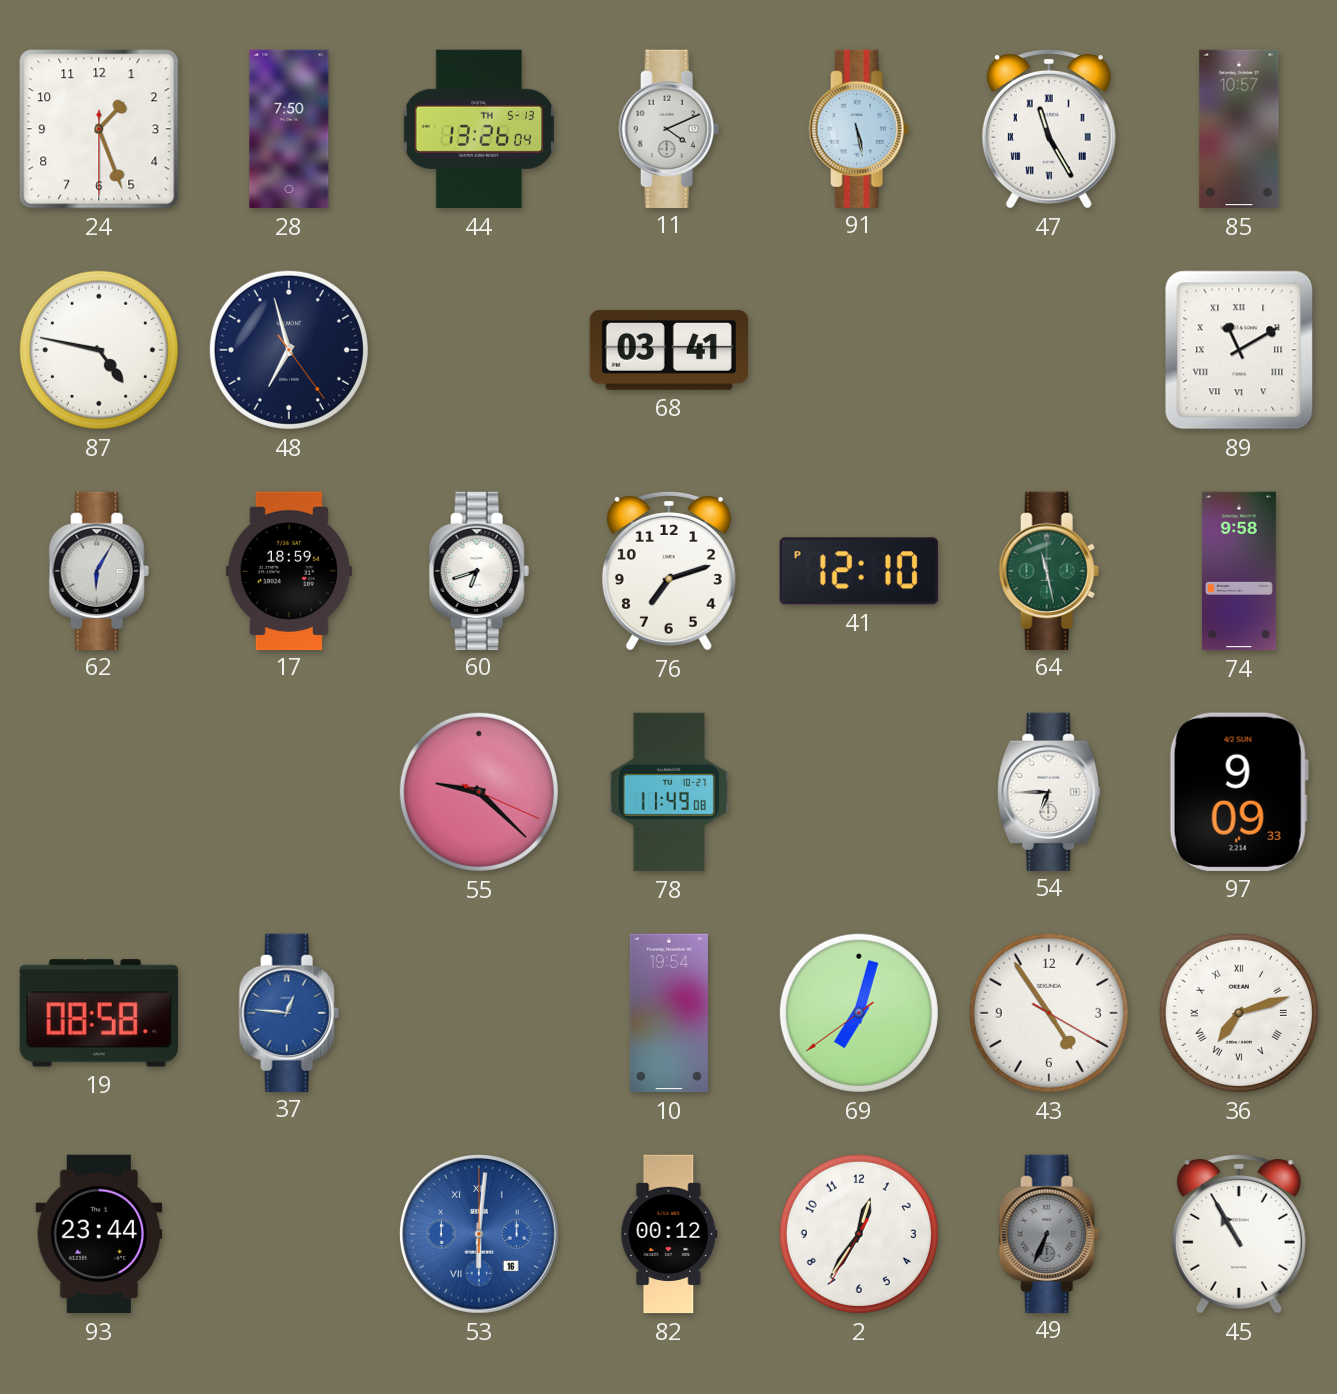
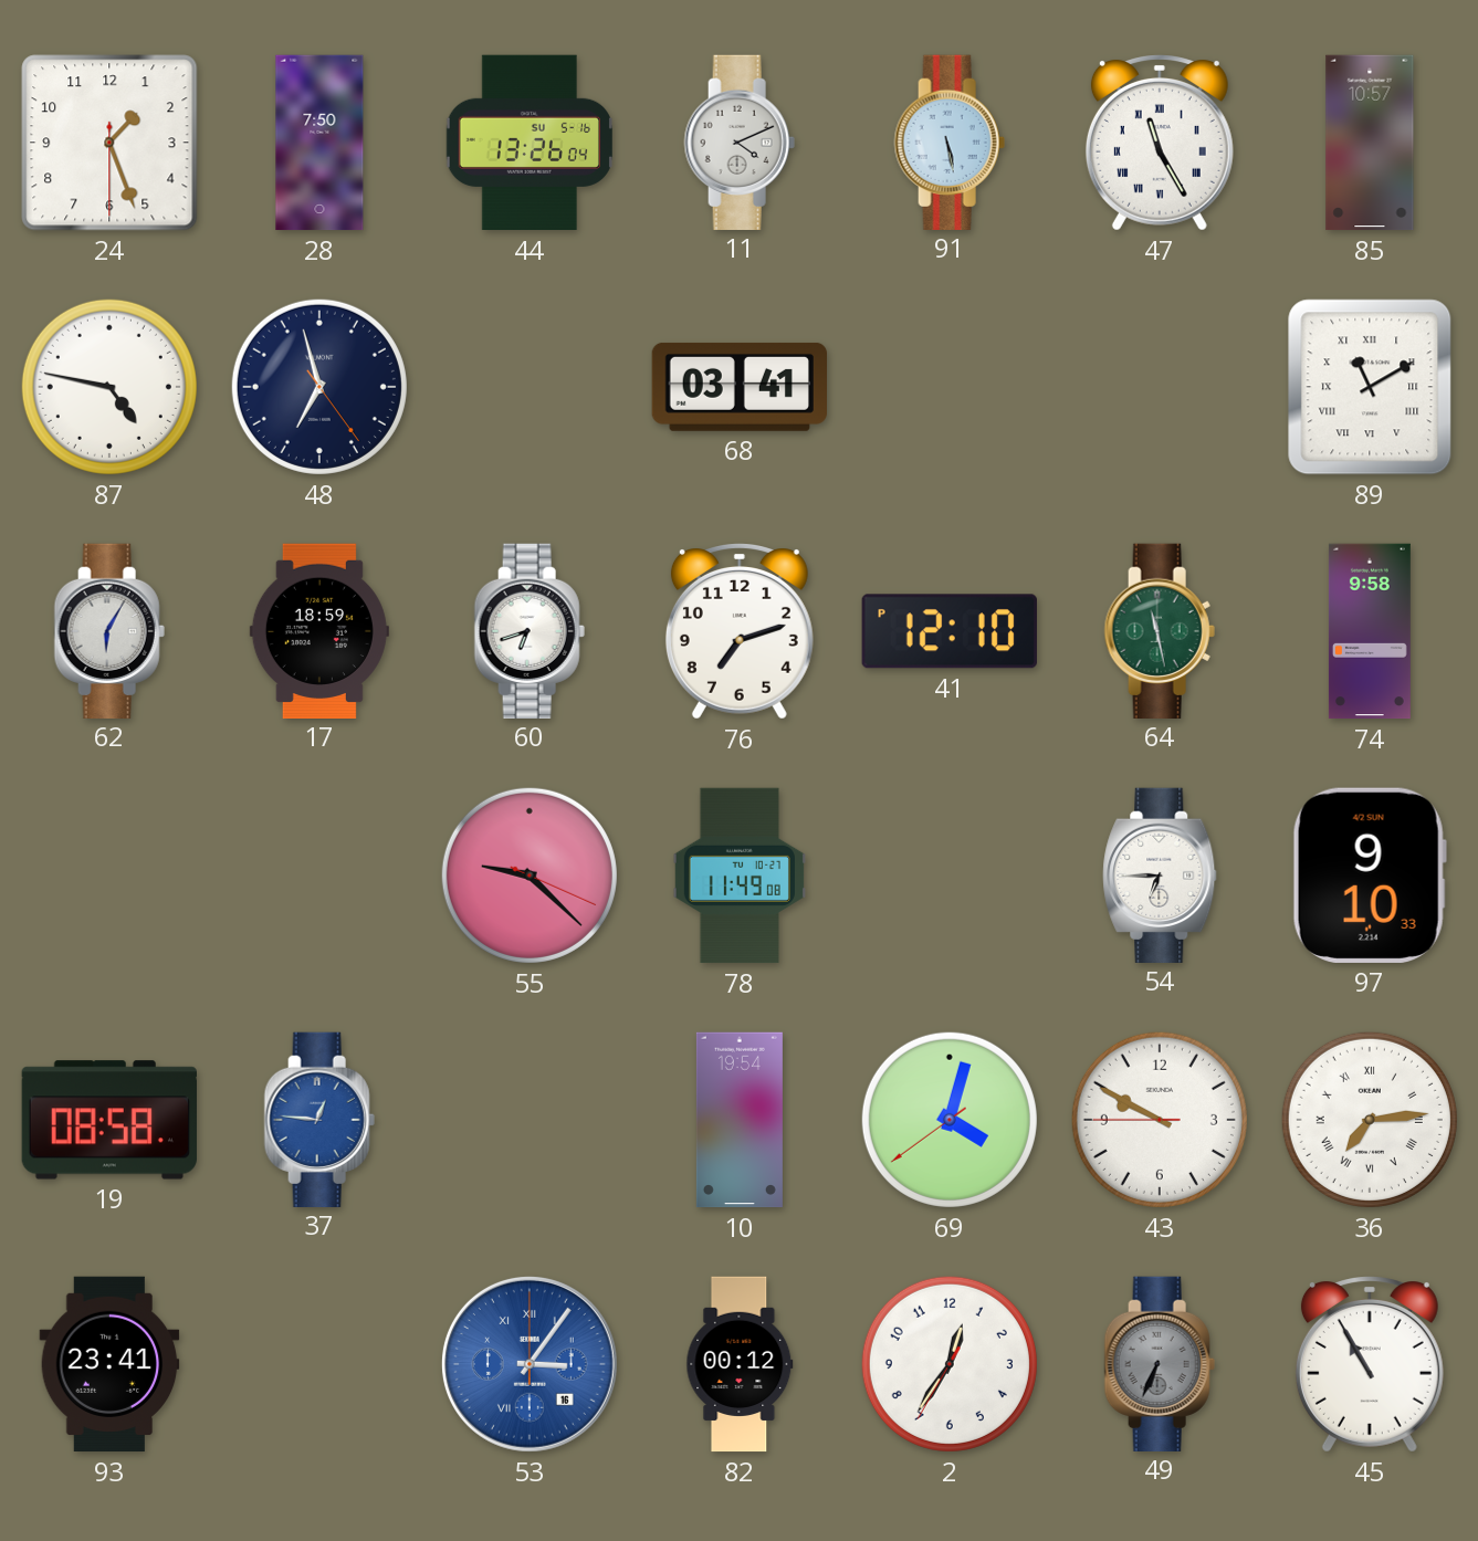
44 date: TH 5-13 -> SU 5-16 (530, 143)
97: 9:09 -> 9:10 (1370, 876)
69: 7:02 -> 4:02 (950, 1120)
43: 4:54 -> 9:49 (1160, 1120)
36: 7:12 -> 7:14 (1370, 1120)
93: 23:44 -> 23:41 (109, 1364)
53: 6:01 -> 3:06 (530, 1364)
